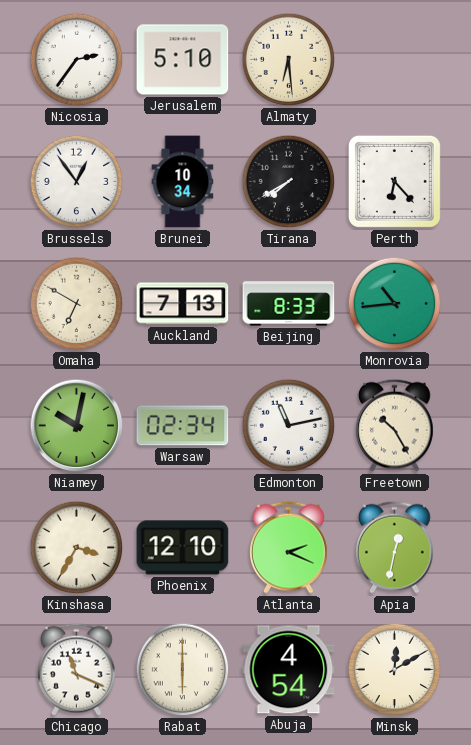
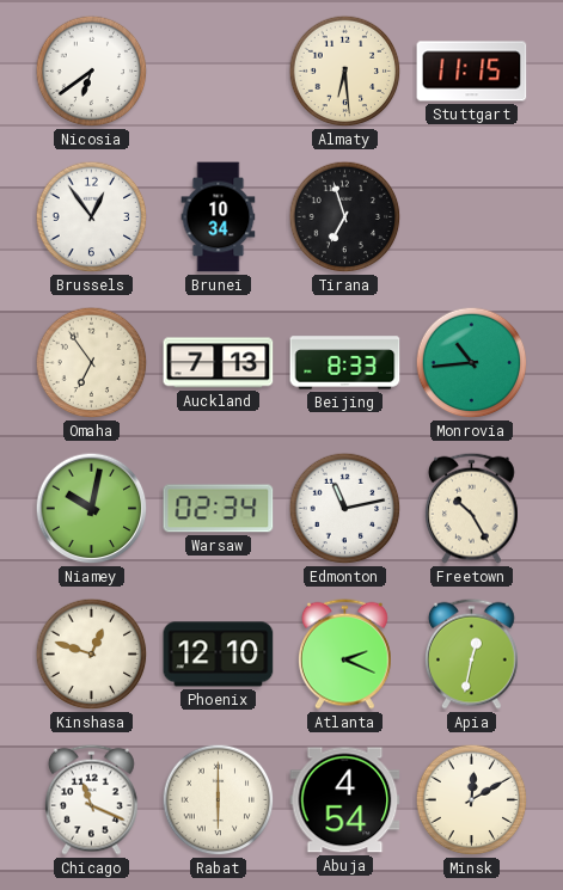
Nicosia: 2:36 -> 6:39 (92, 72)
Jerusalem: 5:10 -> none (183, 60)
Stuttgart: none -> 11:15 (472, 72)
Tirana: 7:40 -> 6:57 (345, 217)
Perth: 6:23 -> none (394, 181)
Omaha: 6:50 -> 6:54 (92, 363)
Kinshasa: 3:35 -> 12:48 (92, 655)
